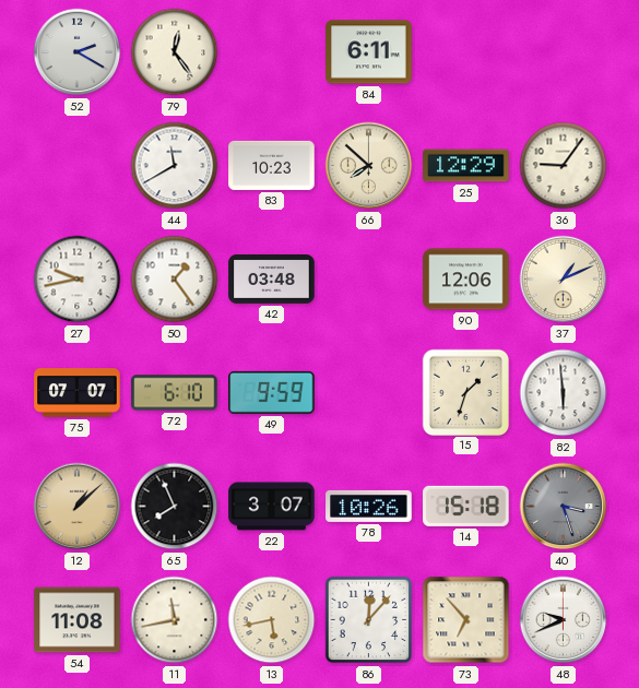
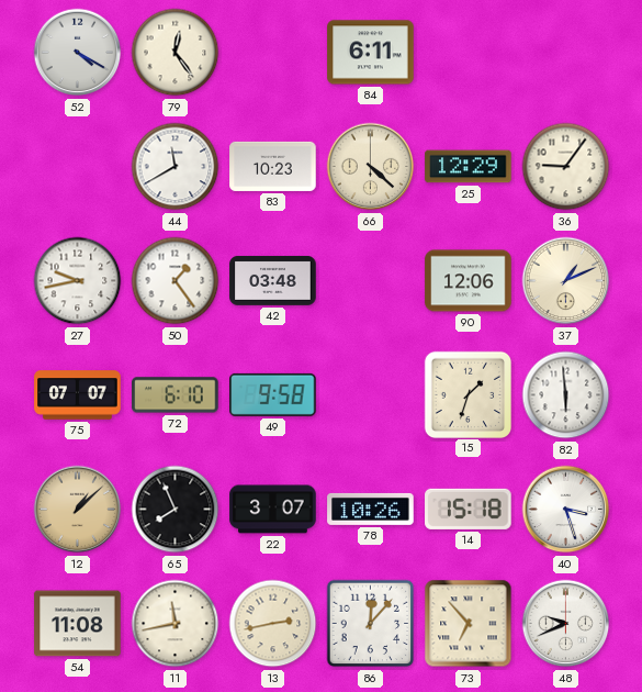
52: 2:20 -> 4:20 (78, 53)
66: 7:52 -> 4:22 (371, 167)
49: 9:59 -> 9:58 (273, 394)
40 dial: grey -> white (566, 510)
13: 5:43 -> 2:43 (273, 624)
